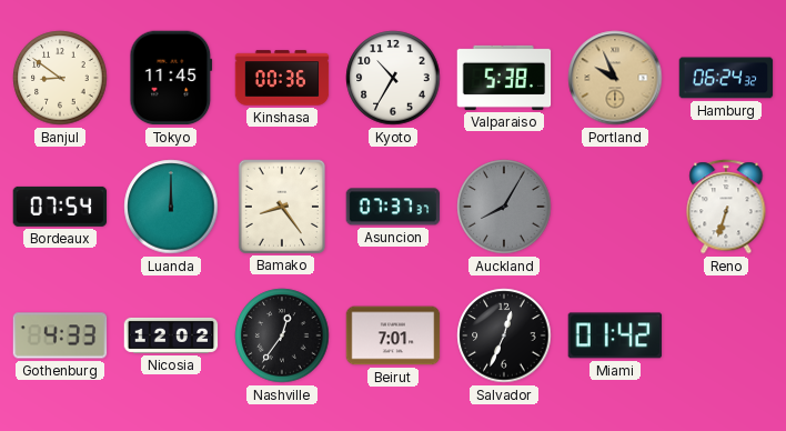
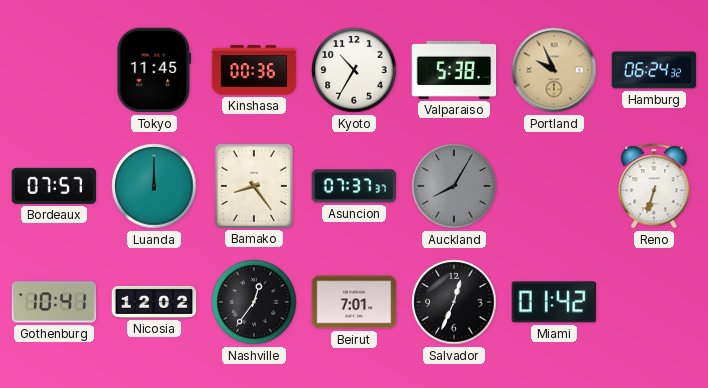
Banjul: 8:51 -> none (60, 78)
Bordeaux: 07:54 -> 07:57 (54, 186)
Gothenburg: 4:33 -> 10:41 (54, 302)
